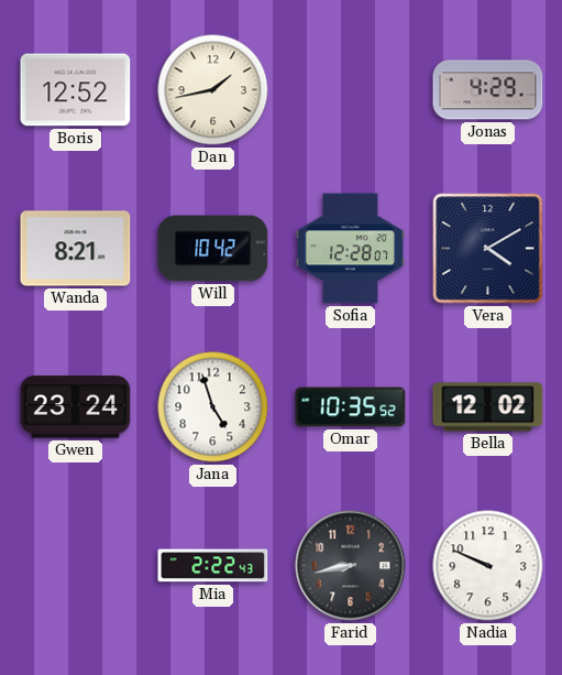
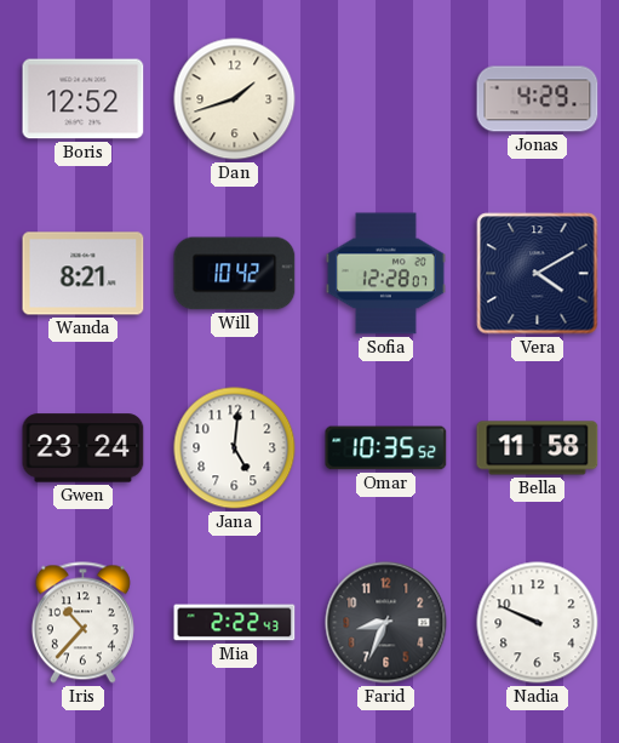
Dan: 1:43 -> 1:42 (235, 99)
Jana: 4:57 -> 5:01 (235, 448)
Bella: 12:02 -> 11:58 (538, 448)
Iris: none -> 10:37 (82, 623)
Farid: 8:43 -> 8:34 (386, 623)
